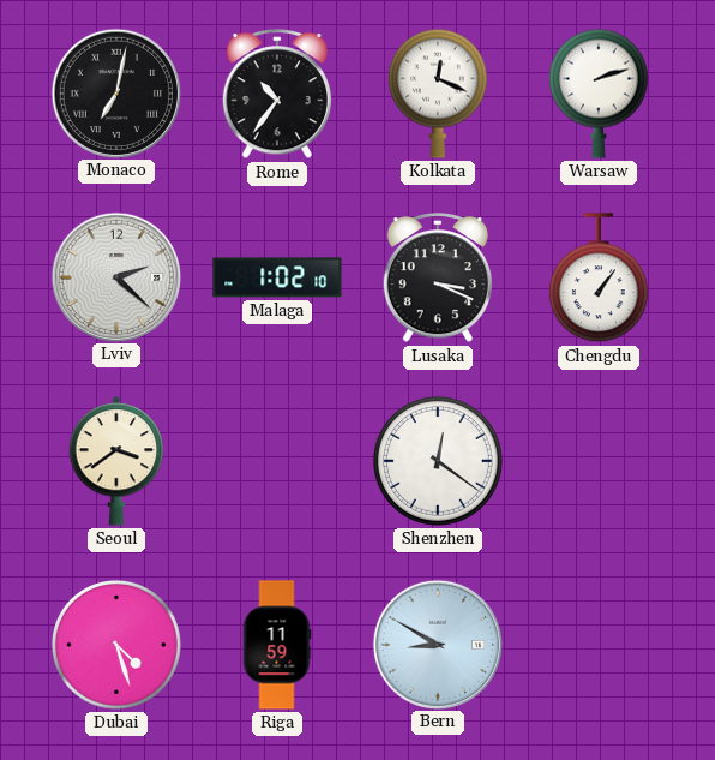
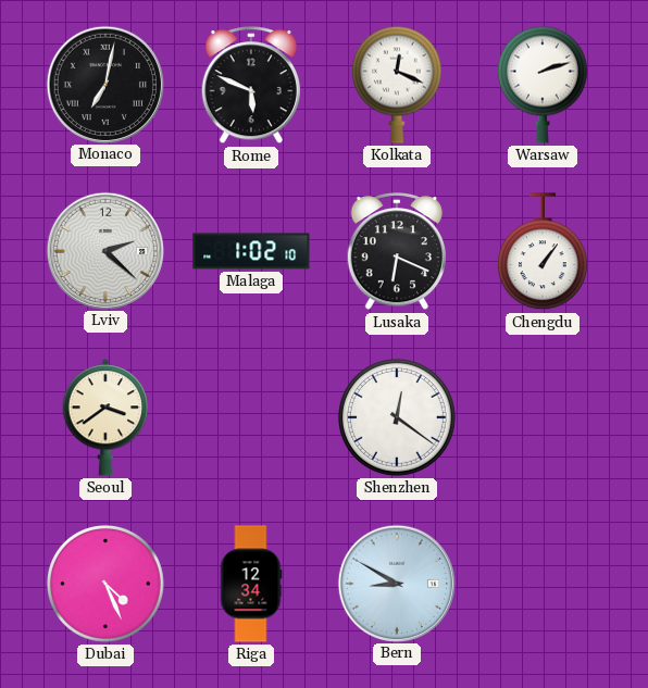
Rome: 10:36 -> 5:49 (251, 86)
Lusaka: 3:19 -> 6:19 (397, 252)
Dubai: 4:27 -> 4:26 (105, 584)
Riga: 11:59 -> 12:34 (251, 584)
